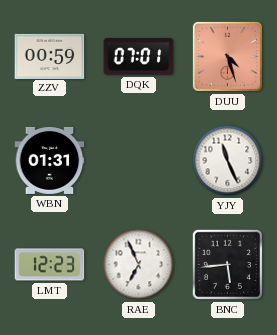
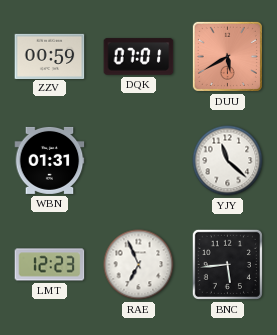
DUU: 4:27 -> 5:40 (227, 56)
YJY: 11:26 -> 11:22 (228, 161)
